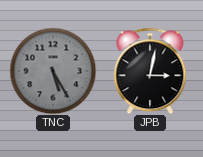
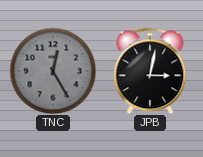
TNC: 5:25 -> 12:25 (53, 71)
